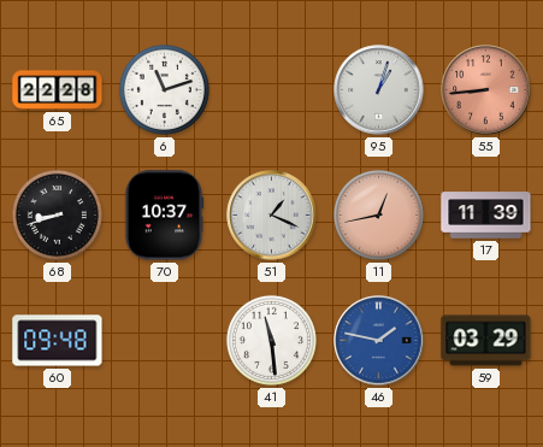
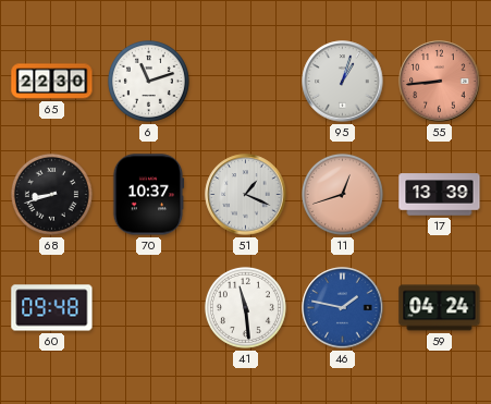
65: 22:28 -> 22:30 (52, 82)
11: 12:43 -> 12:42 (342, 194)
17: 11:39 -> 13:39 (440, 195)
59: 03:29 -> 04:24 (440, 308)
